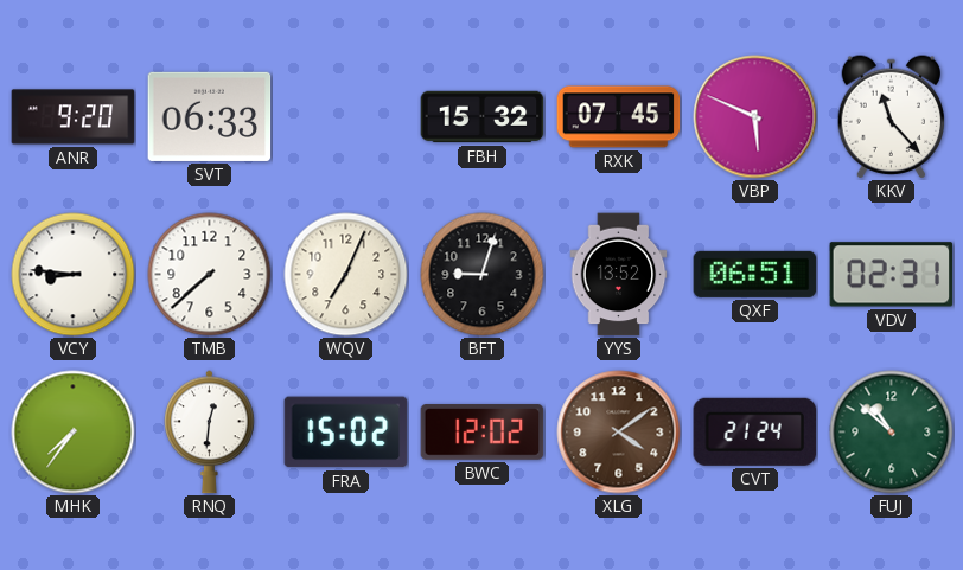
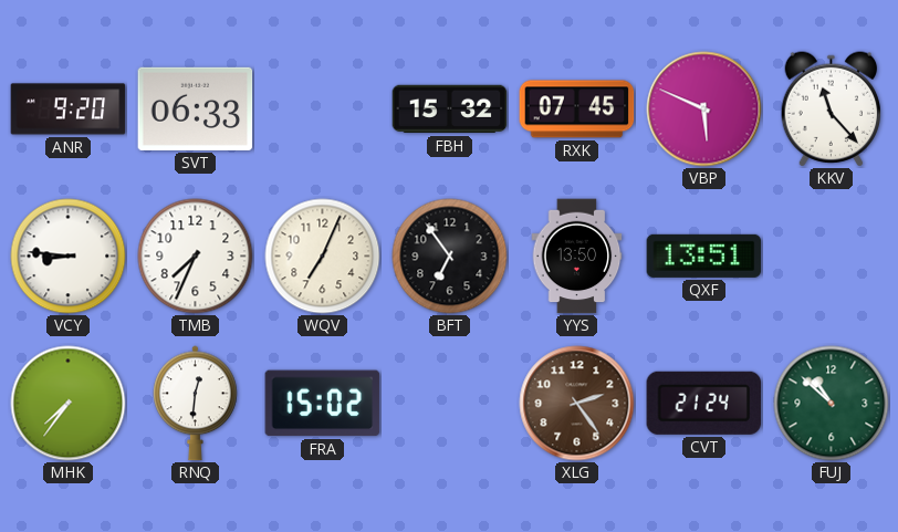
TMB: 7:38 -> 7:34 (196, 257)
BFT: 9:03 -> 6:54 (450, 257)
YYS: 13:52 -> 13:50 (577, 257)
QXF: 06:51 -> 13:51 (704, 255)
VDV: 02:31 -> none (892, 275)
BWC: 12:02 -> none (483, 433)
XLG: 4:09 -> 2:24 (577, 404)
